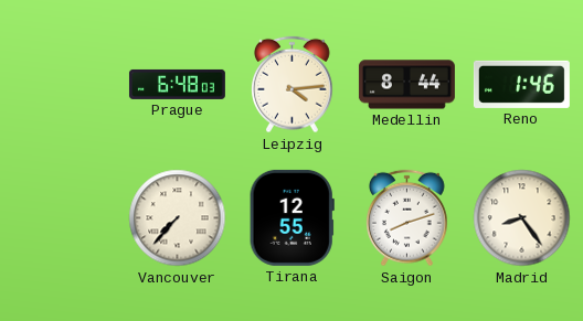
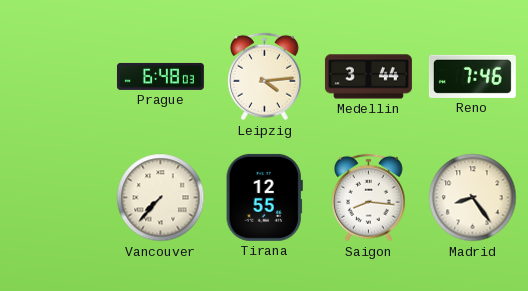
Medellin: 8:44 -> 3:44 (368, 77)
Reno: 1:46 -> 7:46 (472, 76)
Saigon: 8:12 -> 8:16 (369, 198)
